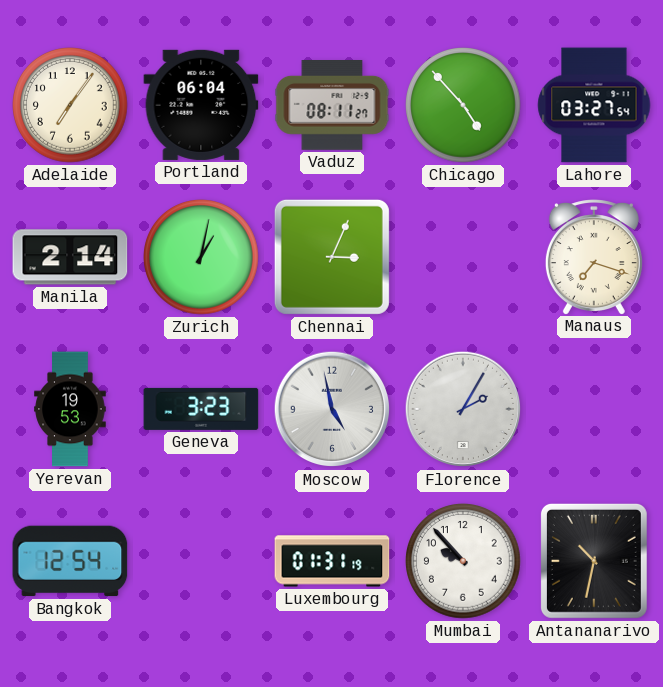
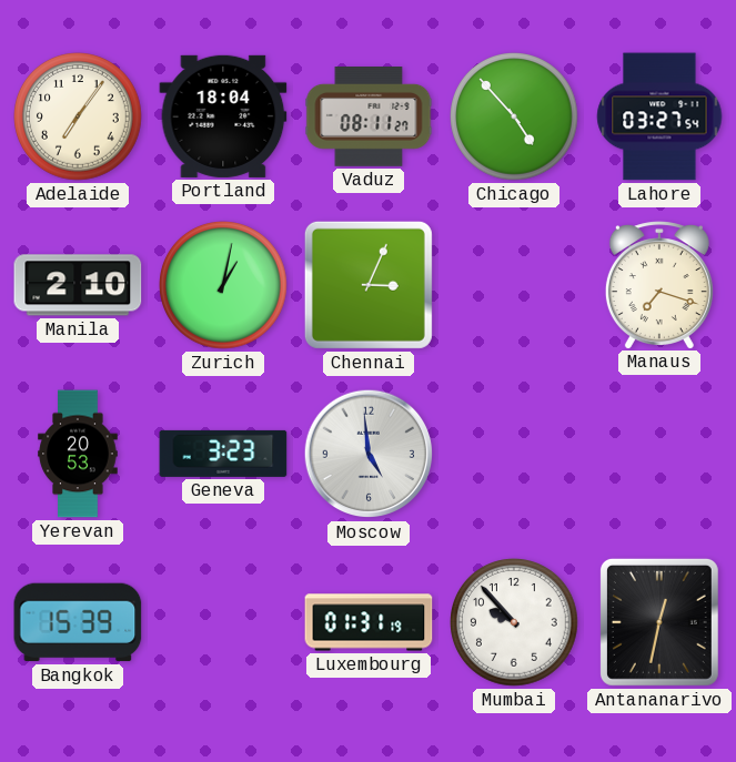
Portland: 06:04 -> 18:04 (223, 116)
Manila: 2:14 -> 2:10 (78, 285)
Yerevan: 19:53 -> 20:53 (78, 454)
Moscow: 4:58 -> 4:59 (369, 454)
Florence: 2:05 -> none (463, 409)
Bangkok: 12:54 -> 15:39 (78, 622)
Antananarivo: 10:32 -> 12:32 (659, 622)
